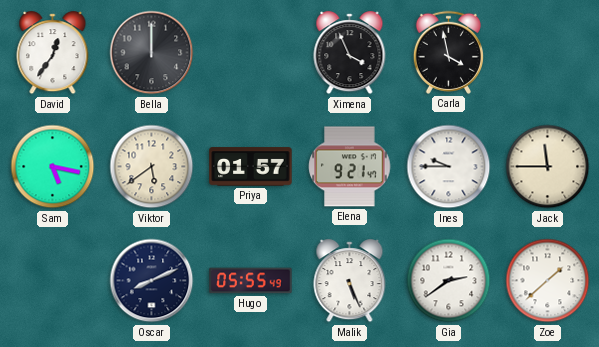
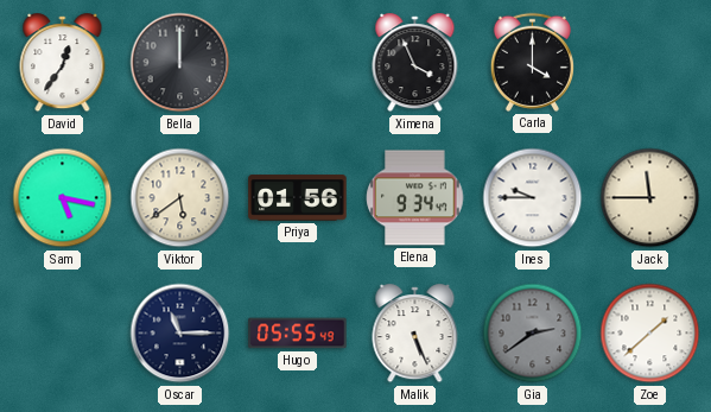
Carla: 3:58 -> 4:00 (532, 62)
Priya: 01:57 -> 01:56 (298, 198)
Elena: 9:21 -> 9:34 (415, 198)
Oscar: 8:11 -> 11:15 (180, 334)
Gia dial: white -> grey (533, 334)
